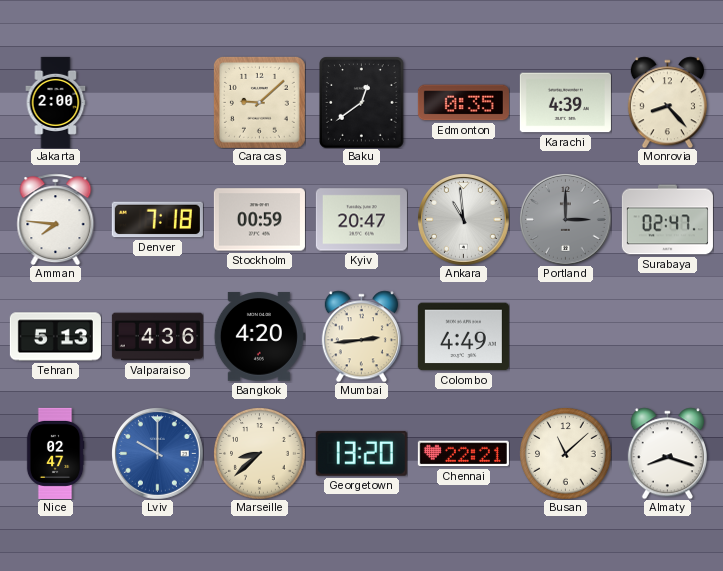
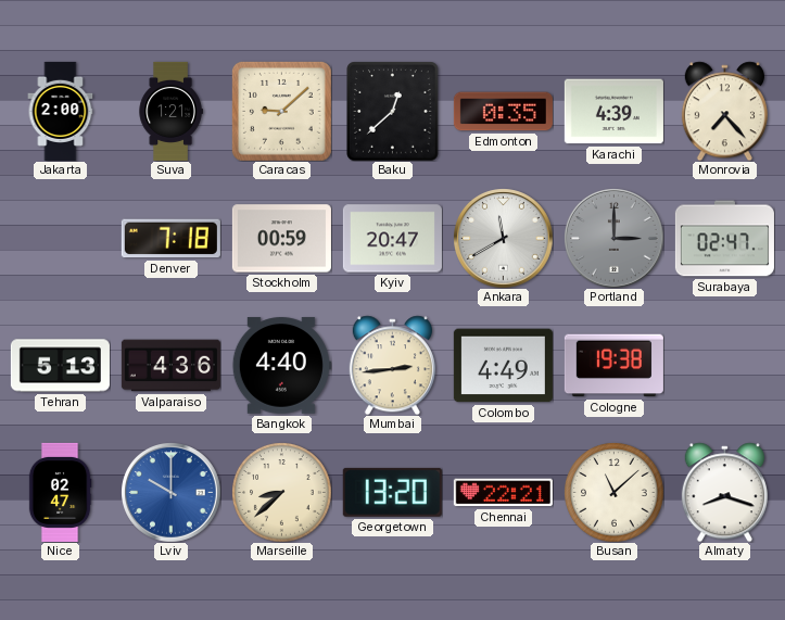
Suva: none -> 1:21 (170, 111)
Baku: 12:39 -> 12:38 (393, 111)
Monrovia: 8:23 -> 7:23 (724, 111)
Amman: 7:46 -> none (56, 219)
Ankara: 10:59 -> 11:40 (504, 239)
Bangkok: 4:20 -> 4:40 (281, 366)
Cologne: none -> 19:38 (613, 366)
